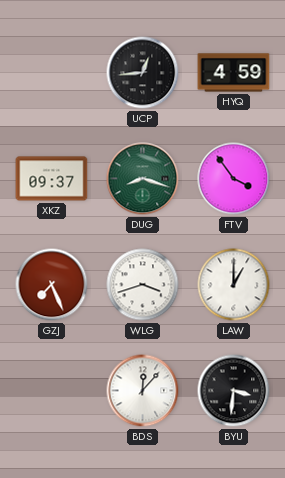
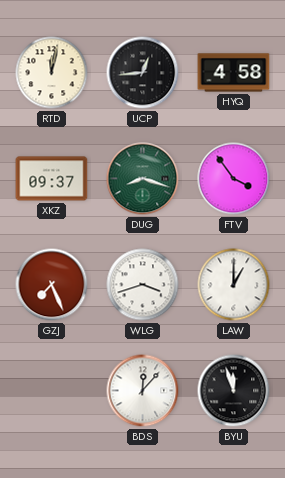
RTD: none -> 12:02 (52, 73)
HYQ: 4:59 -> 4:58 (234, 73)
BYU: 3:31 -> 11:57 (234, 391)
